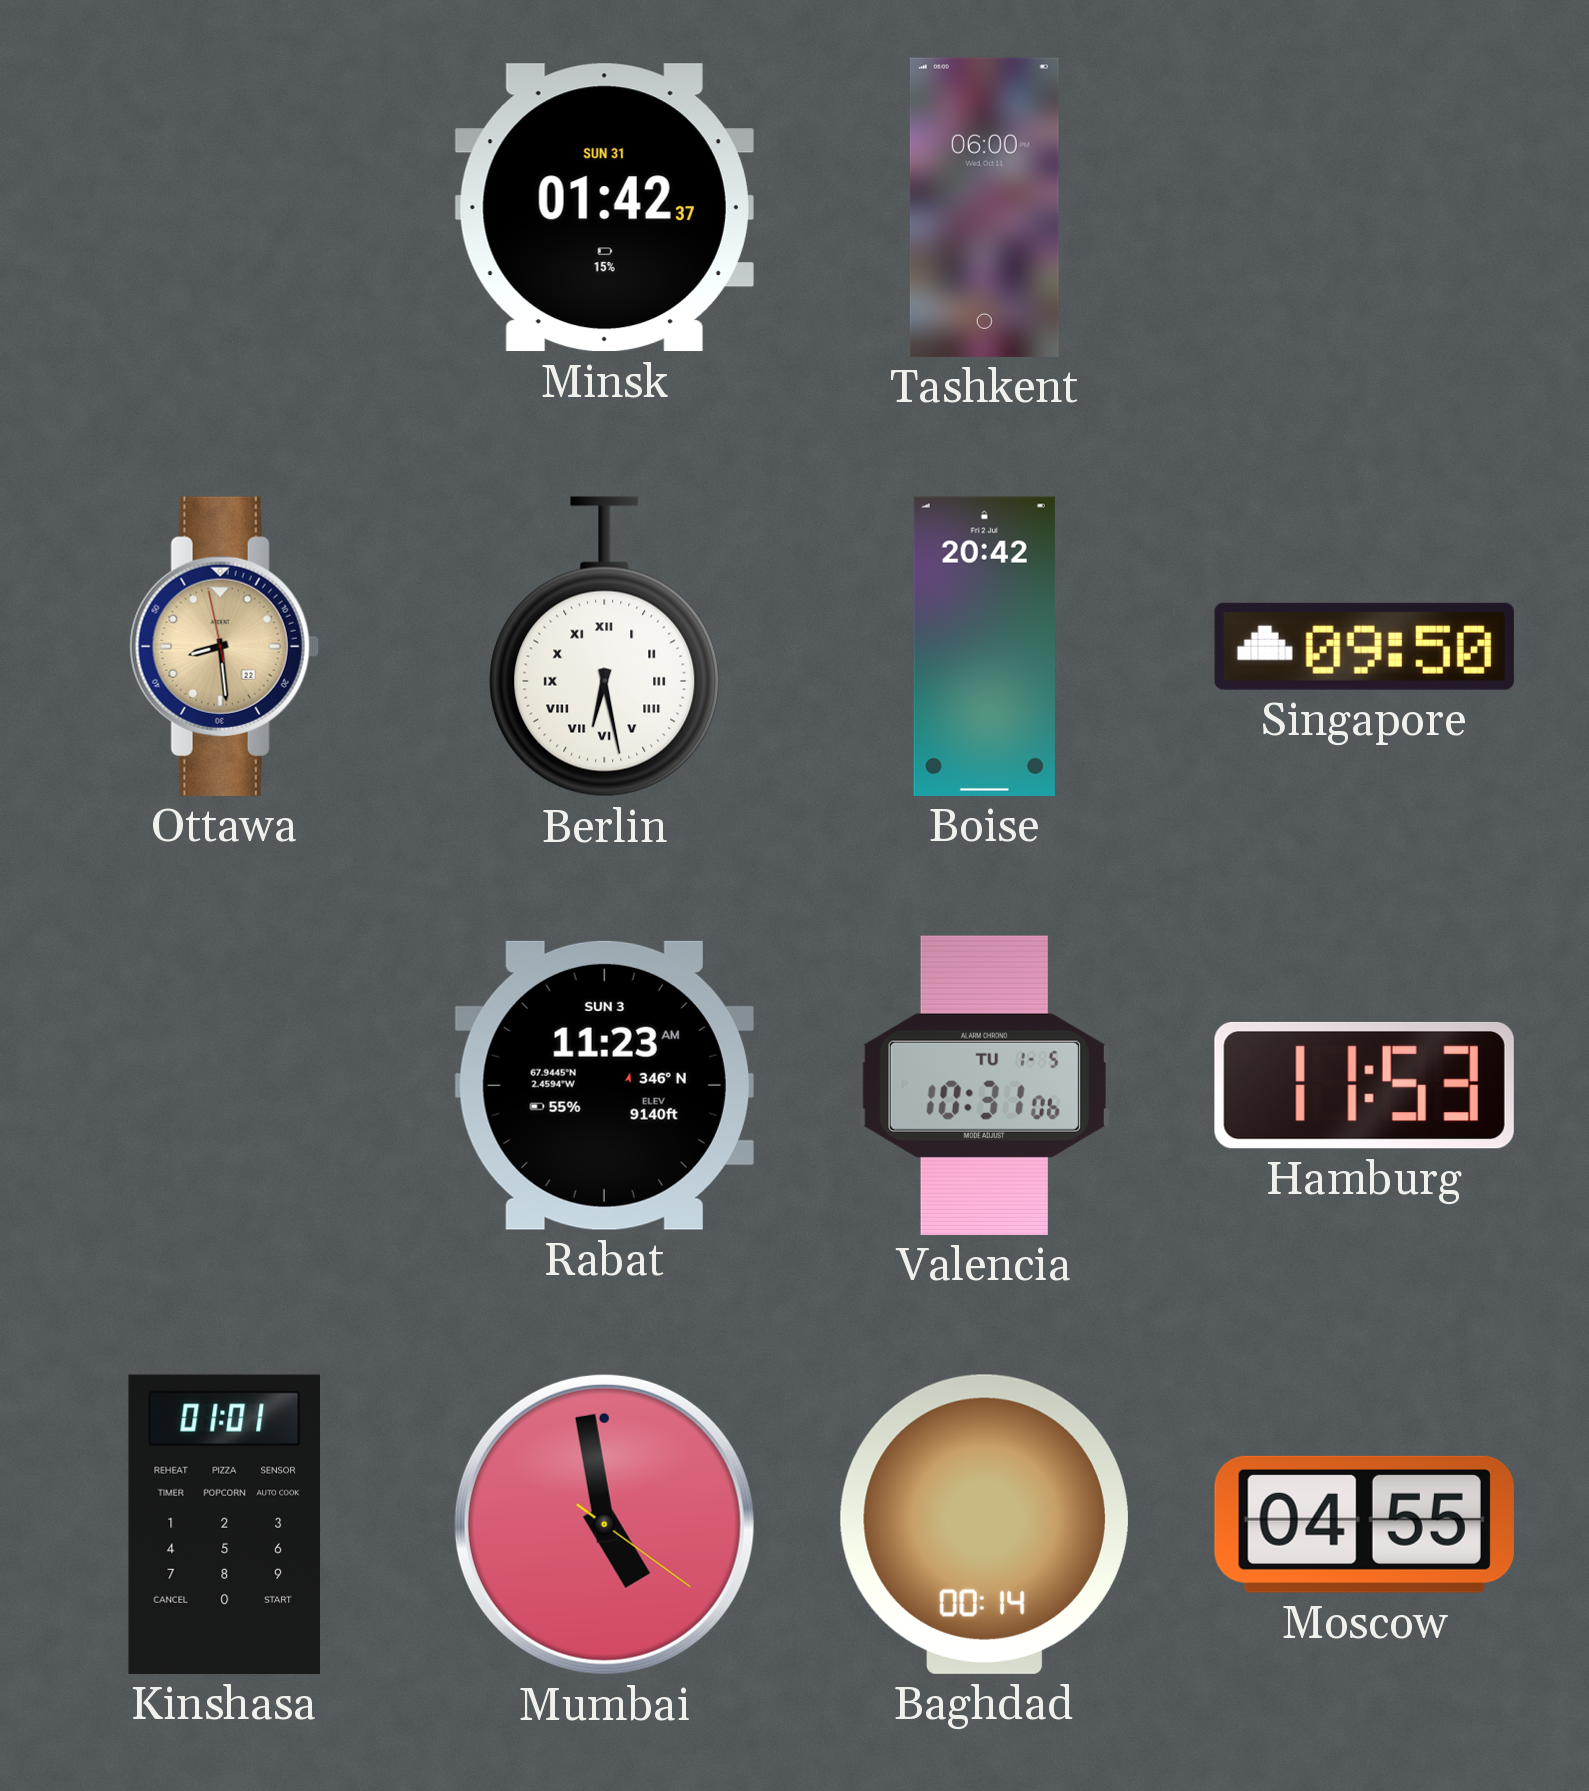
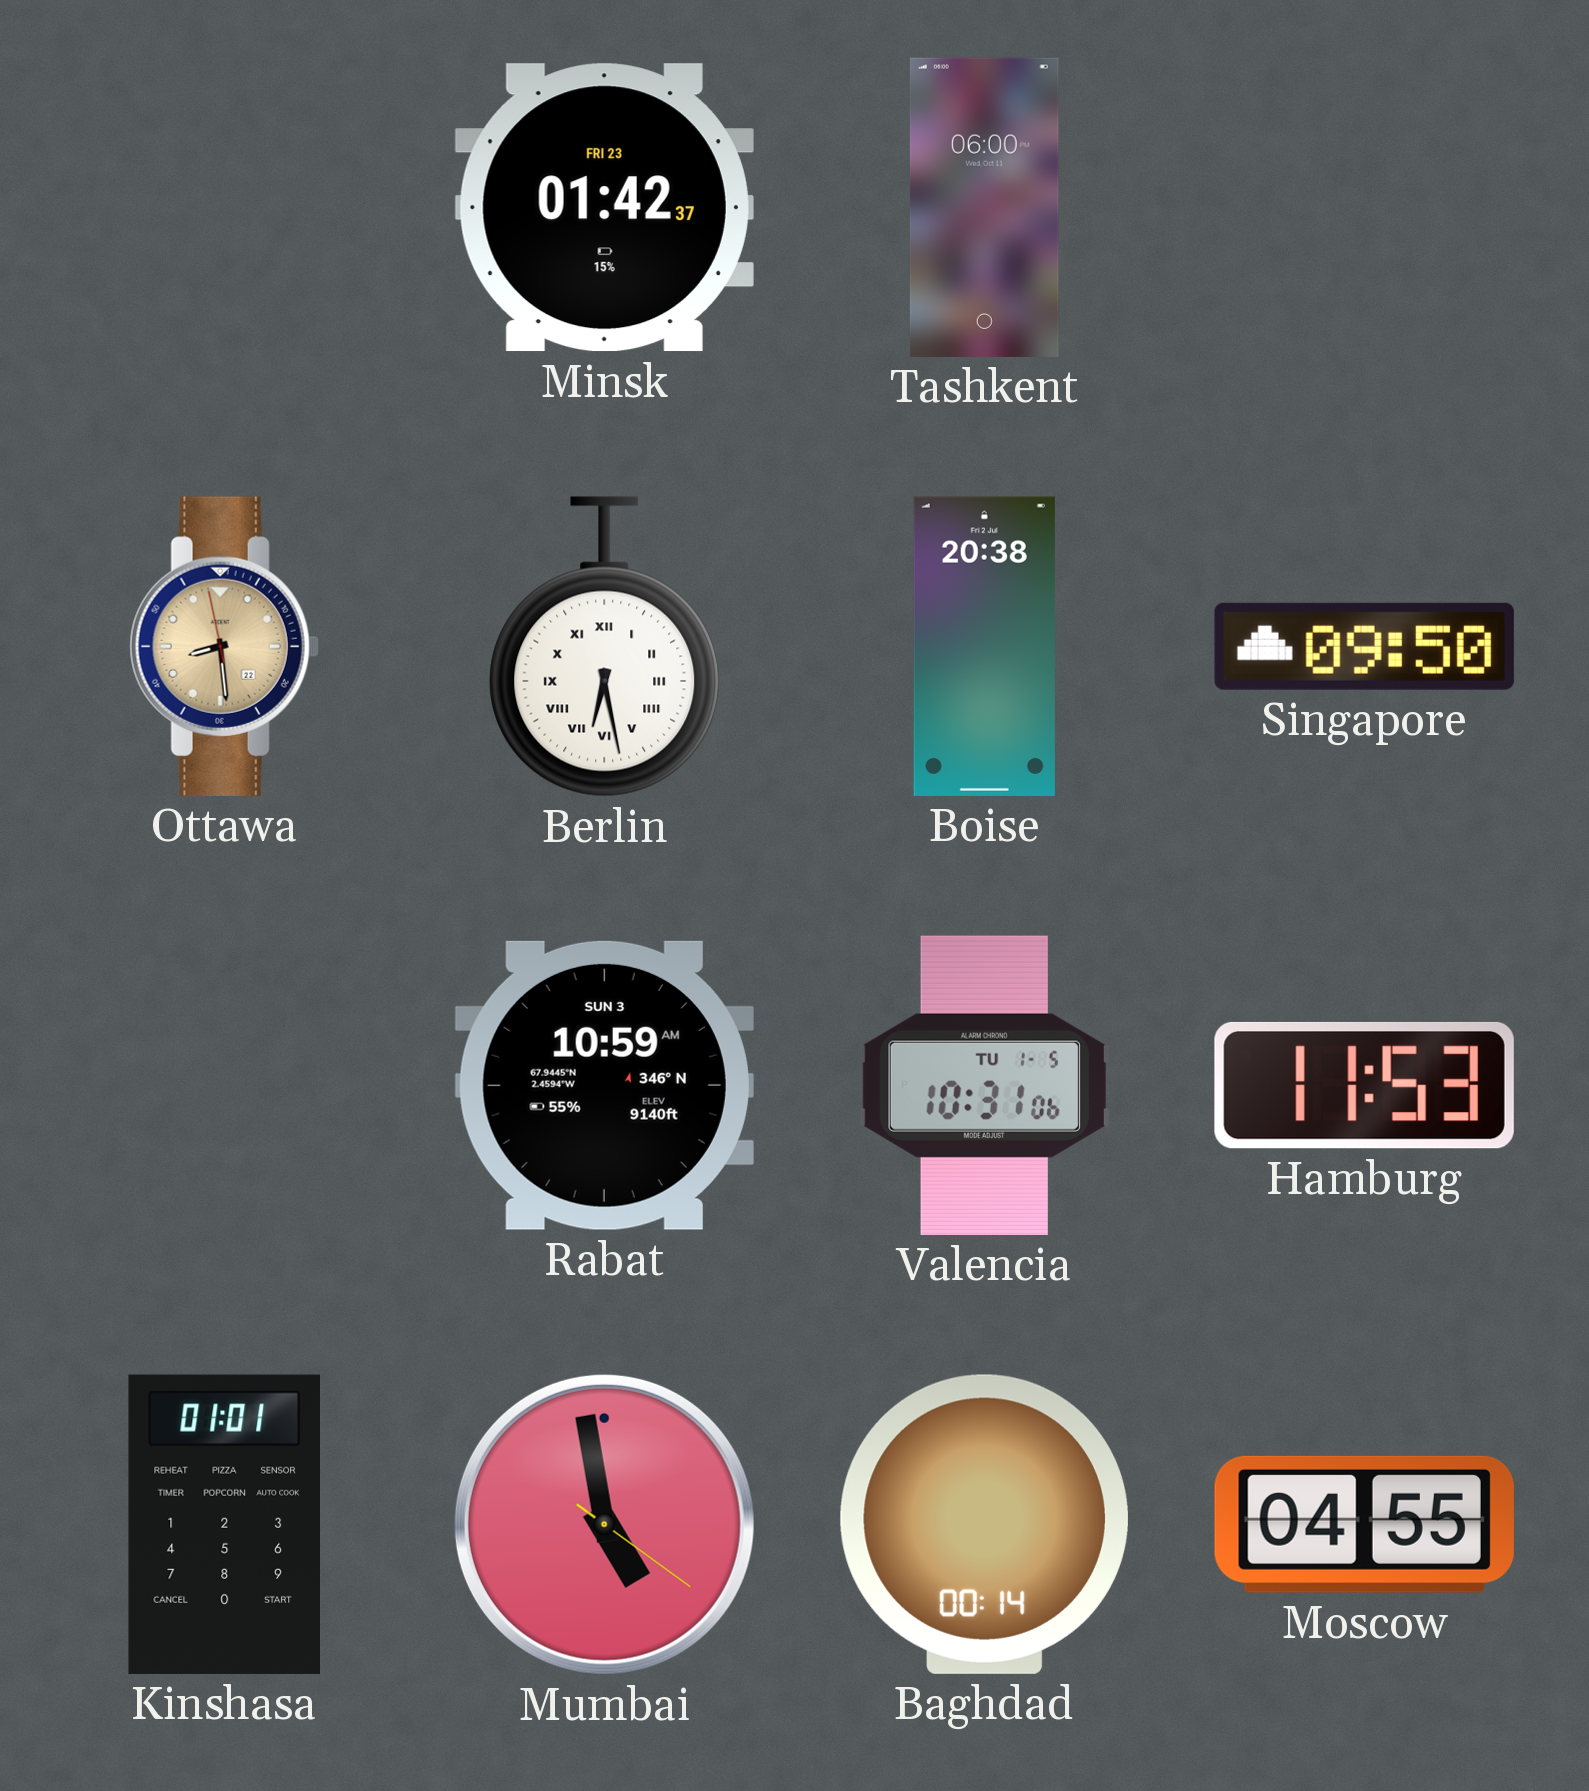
Minsk date: SUN 31 -> FRI 23 (604, 208)
Boise: 20:42 -> 20:38 (984, 646)
Rabat: 11:23 -> 10:59 (604, 1085)
